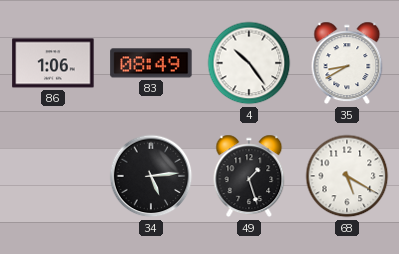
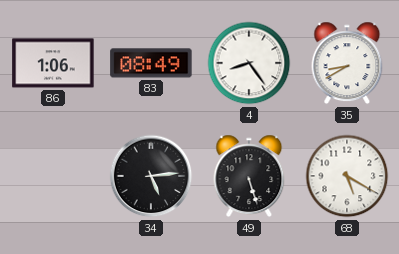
4: 10:24 -> 8:24 (249, 63)
49: 1:27 -> 5:27 (249, 176)
